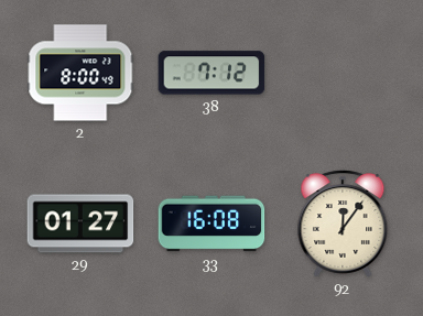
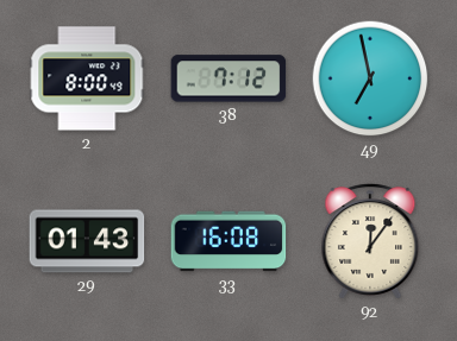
49: none -> 6:58 (370, 78)
29: 01:27 -> 01:43 (87, 241)
